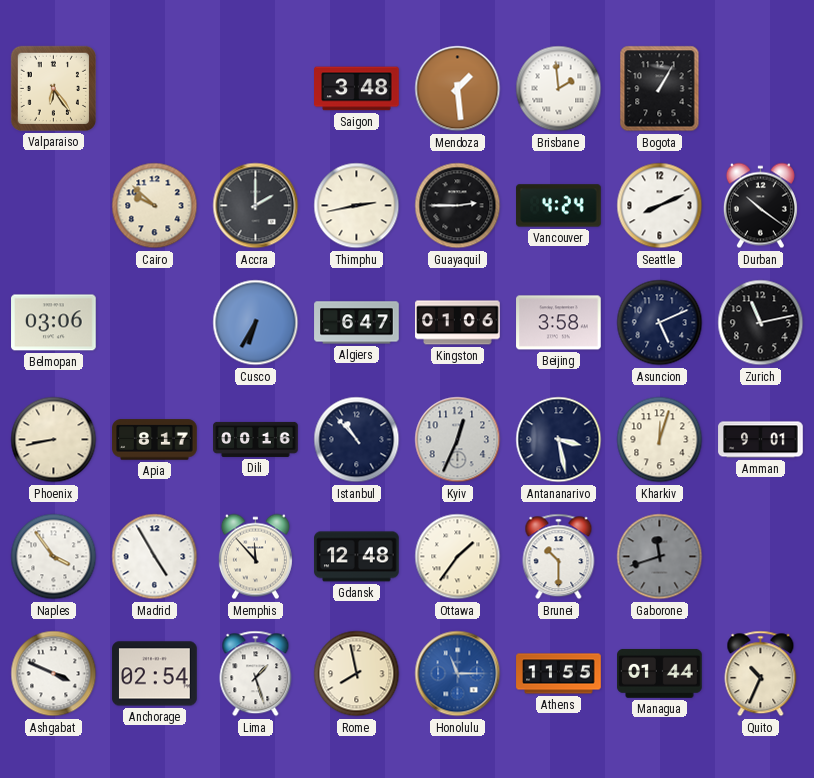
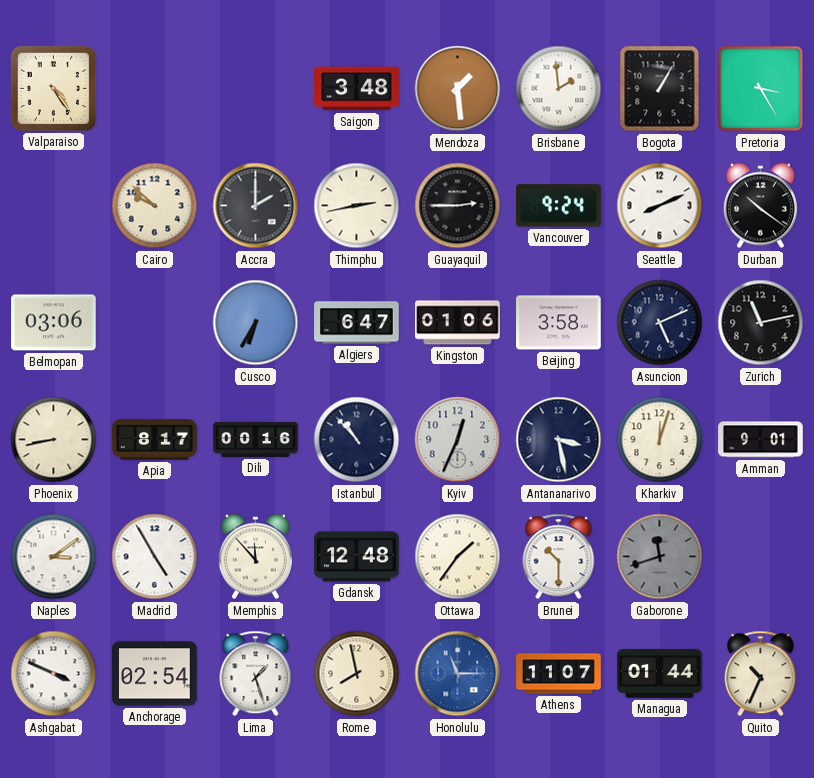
Valparaiso: 6:24 -> 4:24 (53, 88)
Pretoria: none -> 3:25 (761, 89)
Vancouver: 4:24 -> 9:24 (559, 206)
Naples: 3:54 -> 3:09 (54, 557)
Athens: 11:55 -> 11:07 (559, 674)
